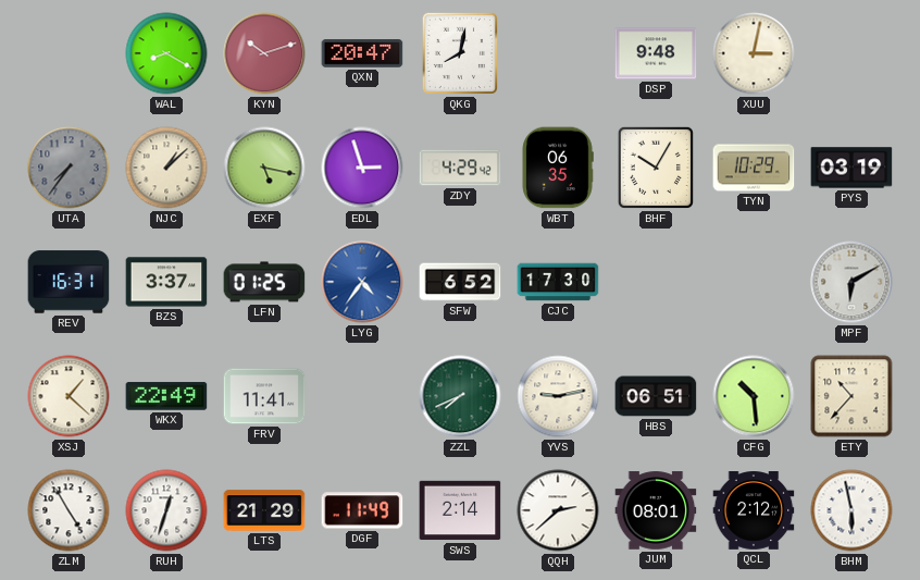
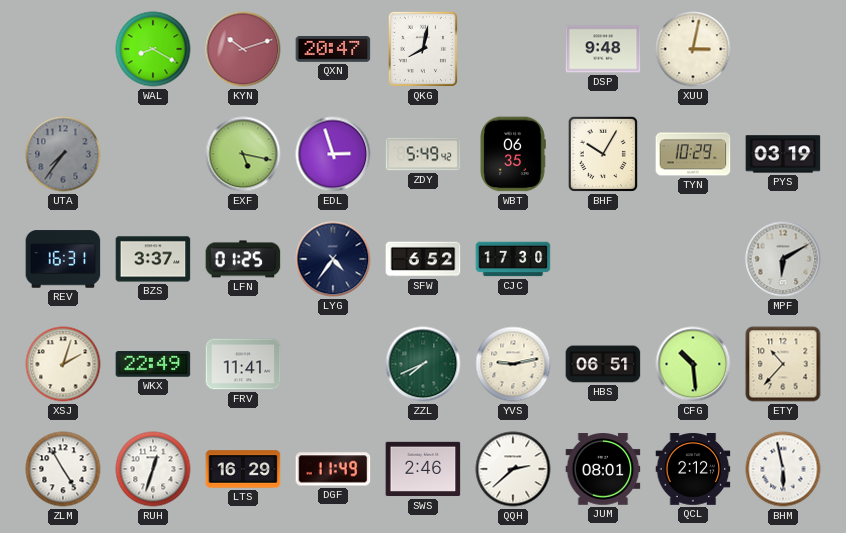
NJC: 1:08 -> none (166, 168)
ZDY: 4:29 -> 5:49 (423, 154)
LYG dial: blue -> navy (333, 259)
XSJ: 1:22 -> 2:03 (63, 364)
LTS: 21:29 -> 16:29 (243, 469)
SWS: 2:14 -> 2:46 (423, 469)
